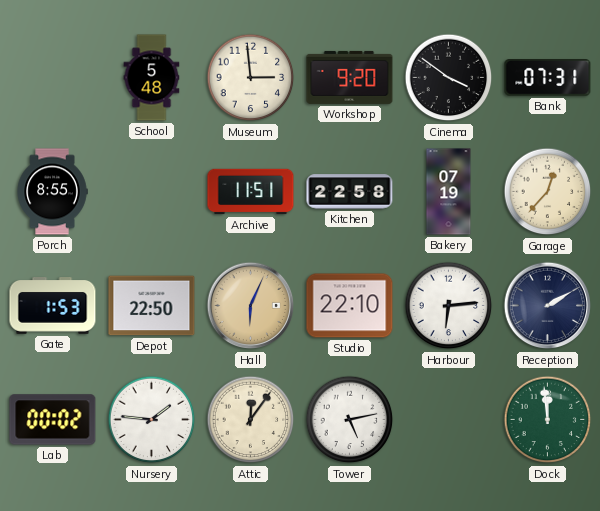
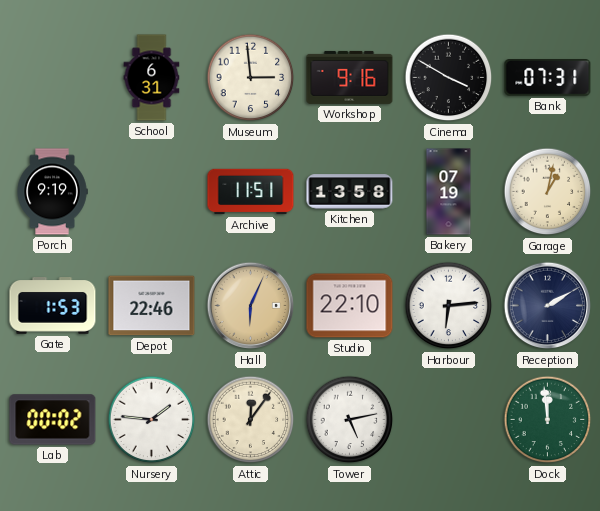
School: 5:48 -> 6:31 (152, 78)
Workshop: 9:20 -> 9:16 (350, 77)
Cinema: 3:51 -> 3:50 (449, 78)
Porch: 8:55 -> 9:19 (52, 192)
Kitchen: 22:58 -> 13:58 (350, 192)
Garage: 12:37 -> 1:02 (548, 192)
Depot: 22:50 -> 22:46 (152, 306)
